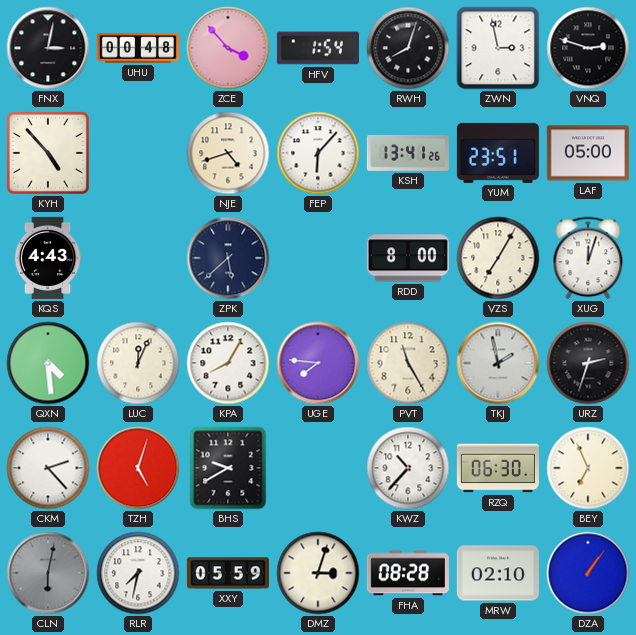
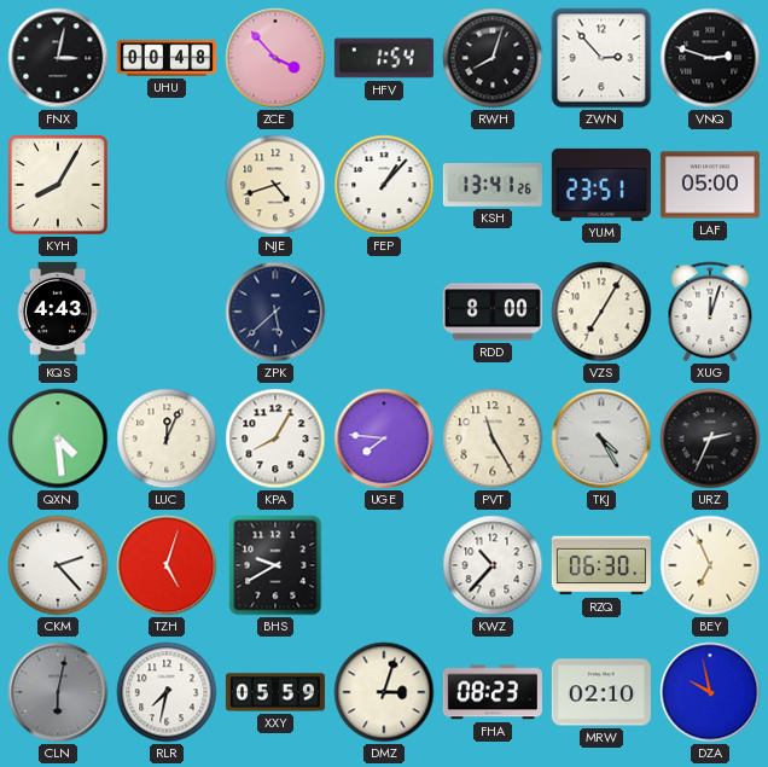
ZWN: 2:58 -> 2:53 (601, 58)
KYH: 4:53 -> 8:05 (58, 185)
FEP: 6:07 -> 1:07 (384, 185)
TKJ: 1:58 -> 4:25 (601, 438)
URZ: 2:33 -> 2:34 (710, 438)
FHA: 08:28 -> 08:23 (493, 692)
DZA: 1:06 -> 9:58 (710, 692)
